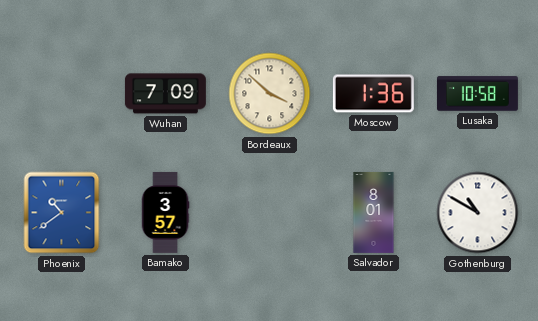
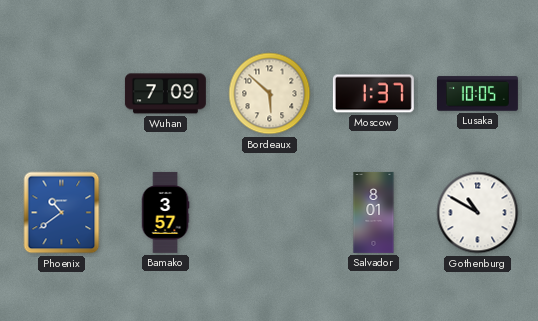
Bordeaux: 3:52 -> 5:52 (270, 94)
Moscow: 1:36 -> 1:37 (373, 94)
Lusaka: 10:58 -> 10:05 (477, 94)
